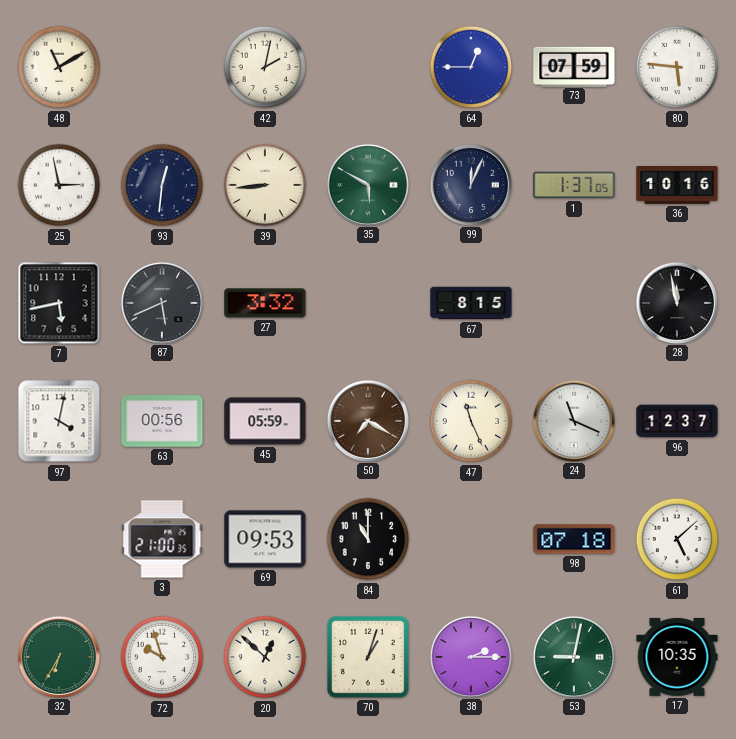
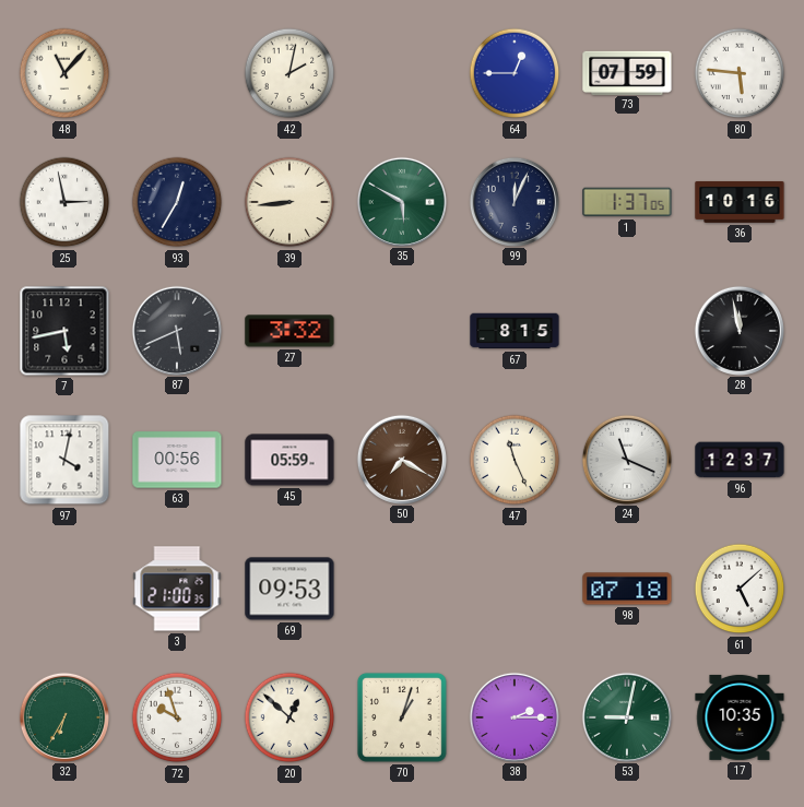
48: 11:10 -> 11:07 (64, 73)
93: 12:31 -> 12:35 (177, 202)
84: 11:00 -> none (368, 539)
